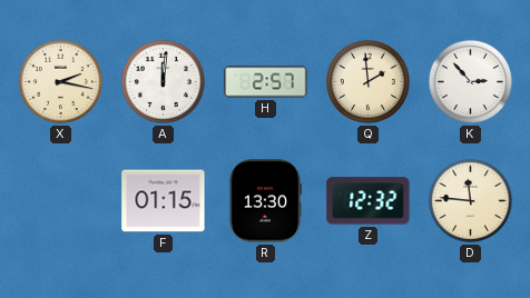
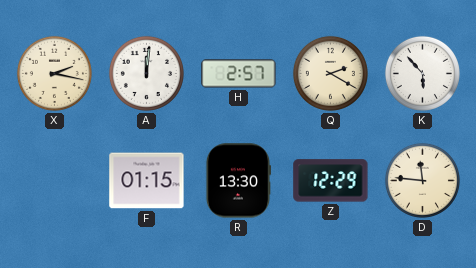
Q: 1:59 -> 2:20 (330, 73)
K: 2:53 -> 5:53 (422, 73)
Z: 12:32 -> 12:29 (331, 181)
